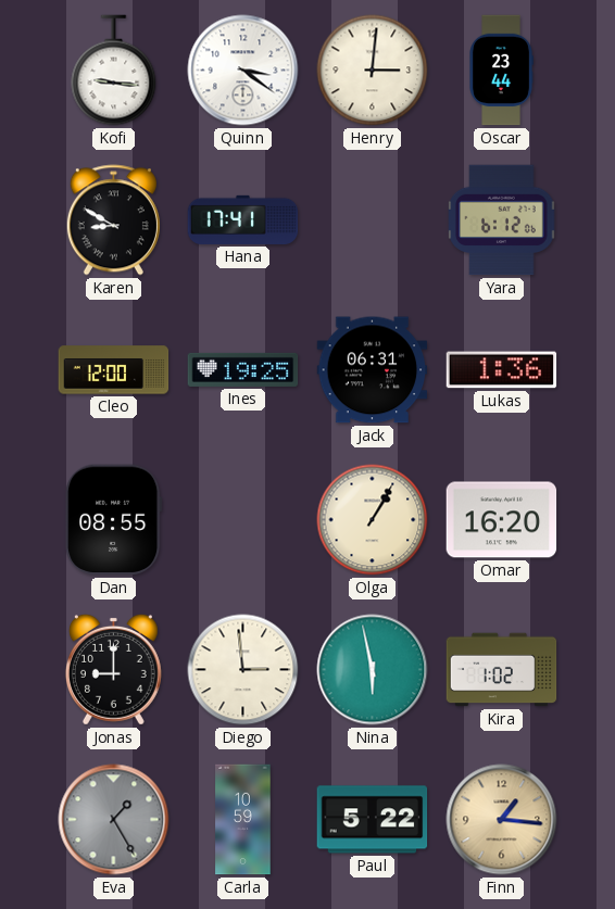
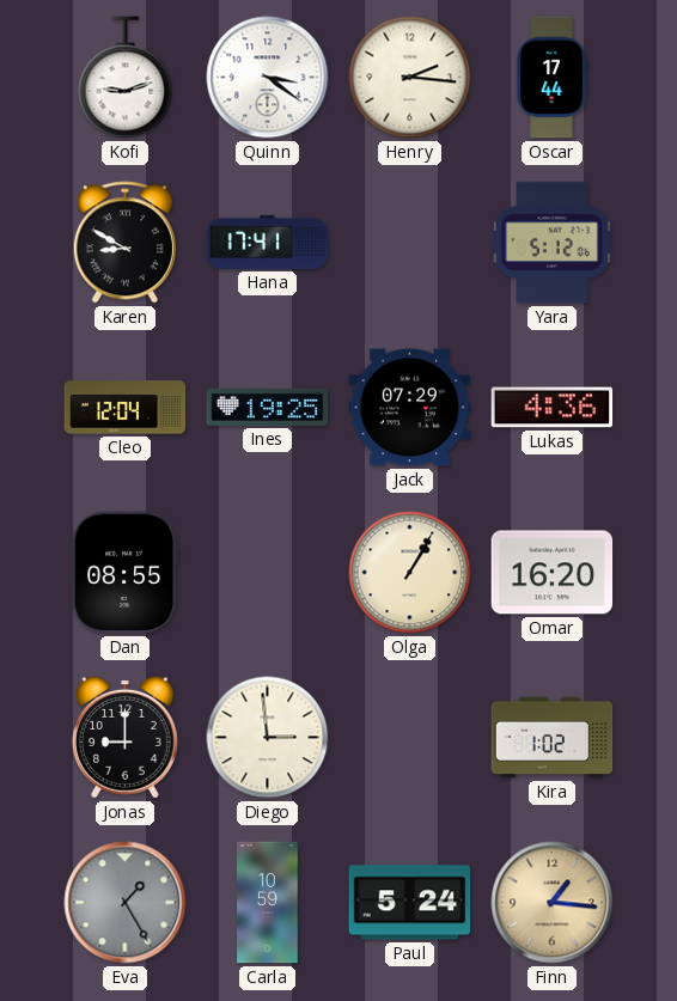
Kofi: 9:16 -> 9:12 (126, 78)
Henry: 3:01 -> 2:16 (410, 78)
Oscar: 23:44 -> 17:44 (551, 78)
Yara: 6:12 -> 5:12 (553, 243)
Cleo: 12:00 -> 12:04 (126, 408)
Jack: 06:31 -> 07:29 (410, 408)
Lukas: 1:36 -> 4:36 (553, 408)
Nina: 5:58 -> none (373, 670)
Paul: 5:22 -> 5:24 (410, 903)
